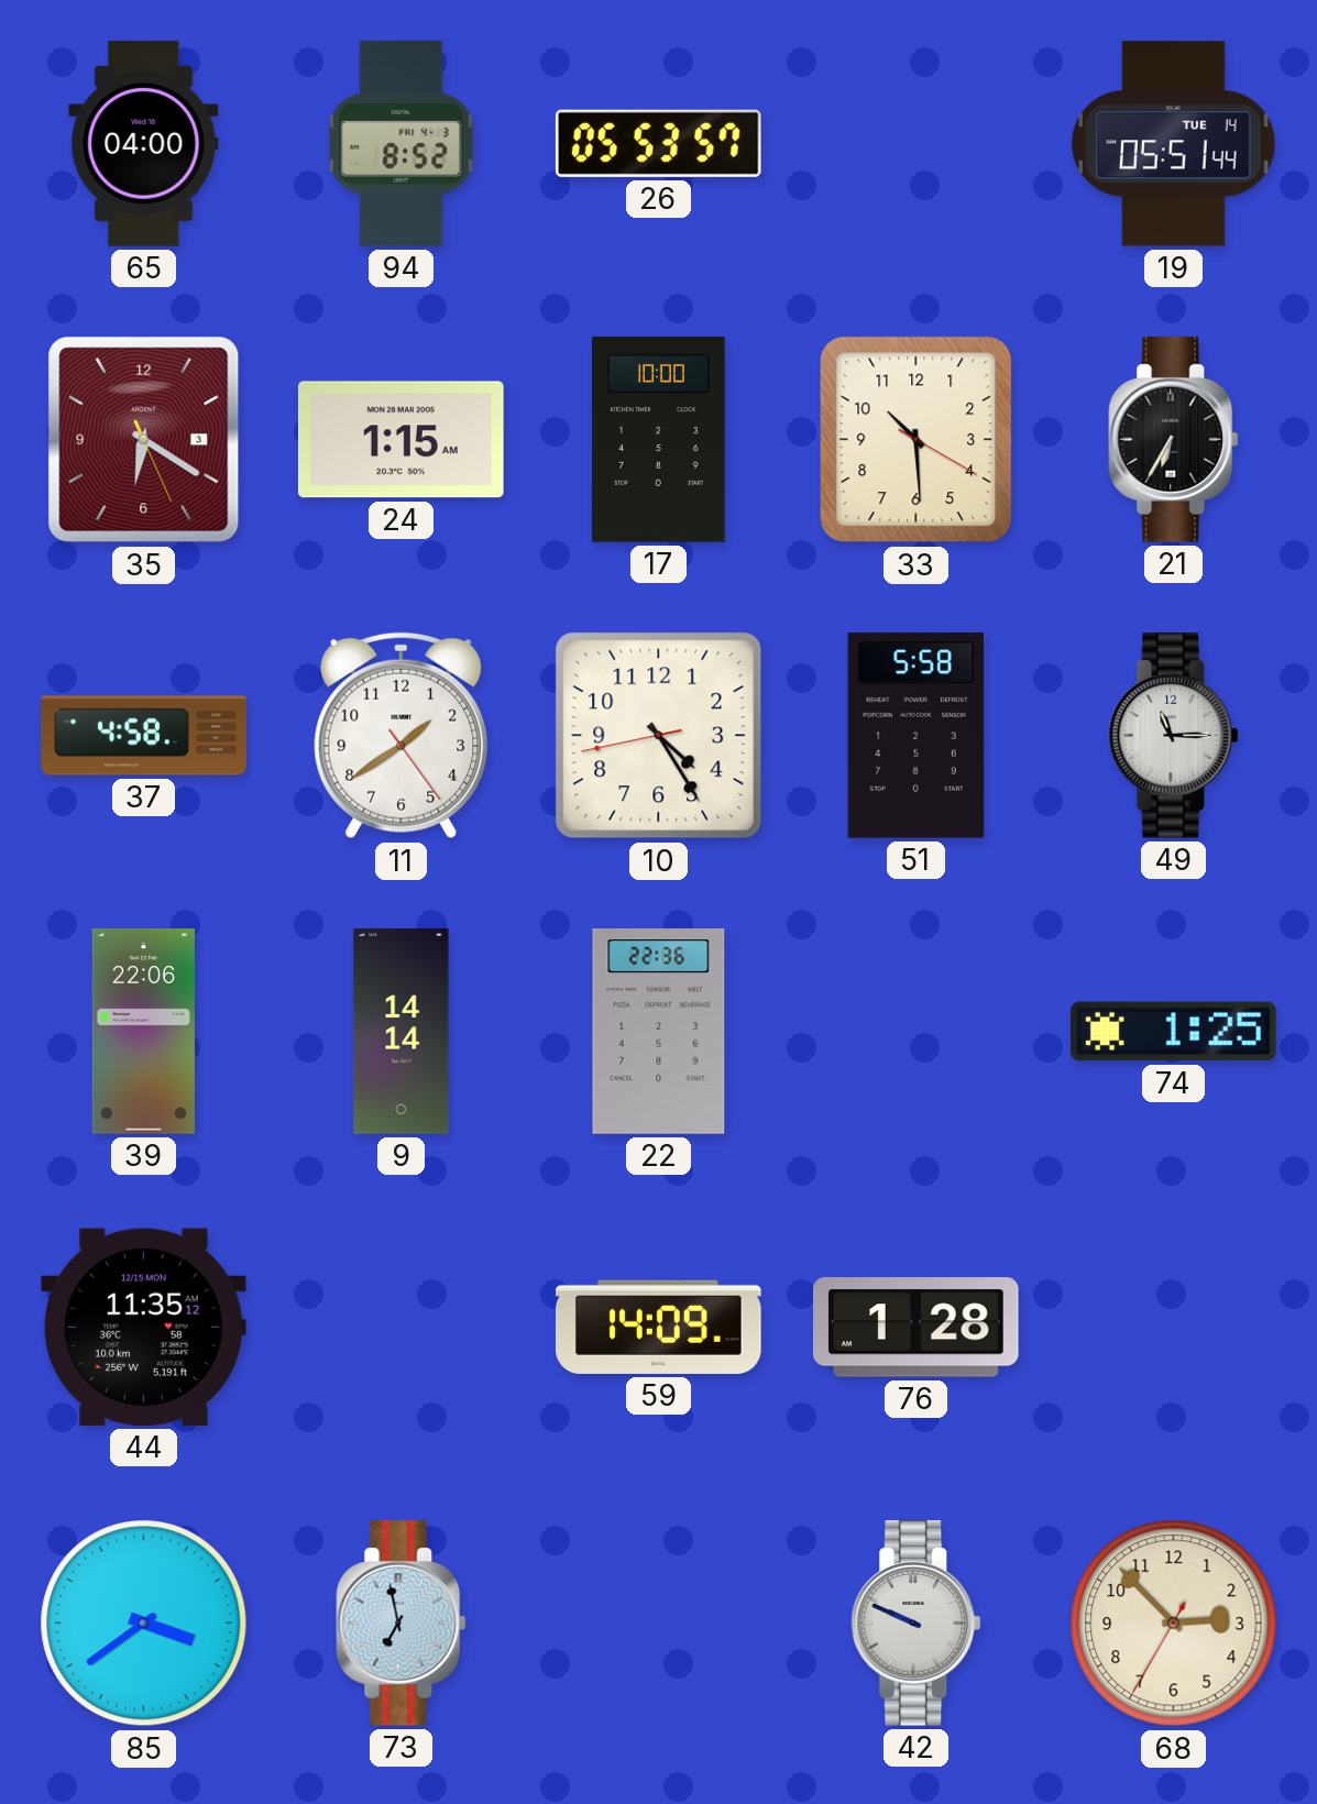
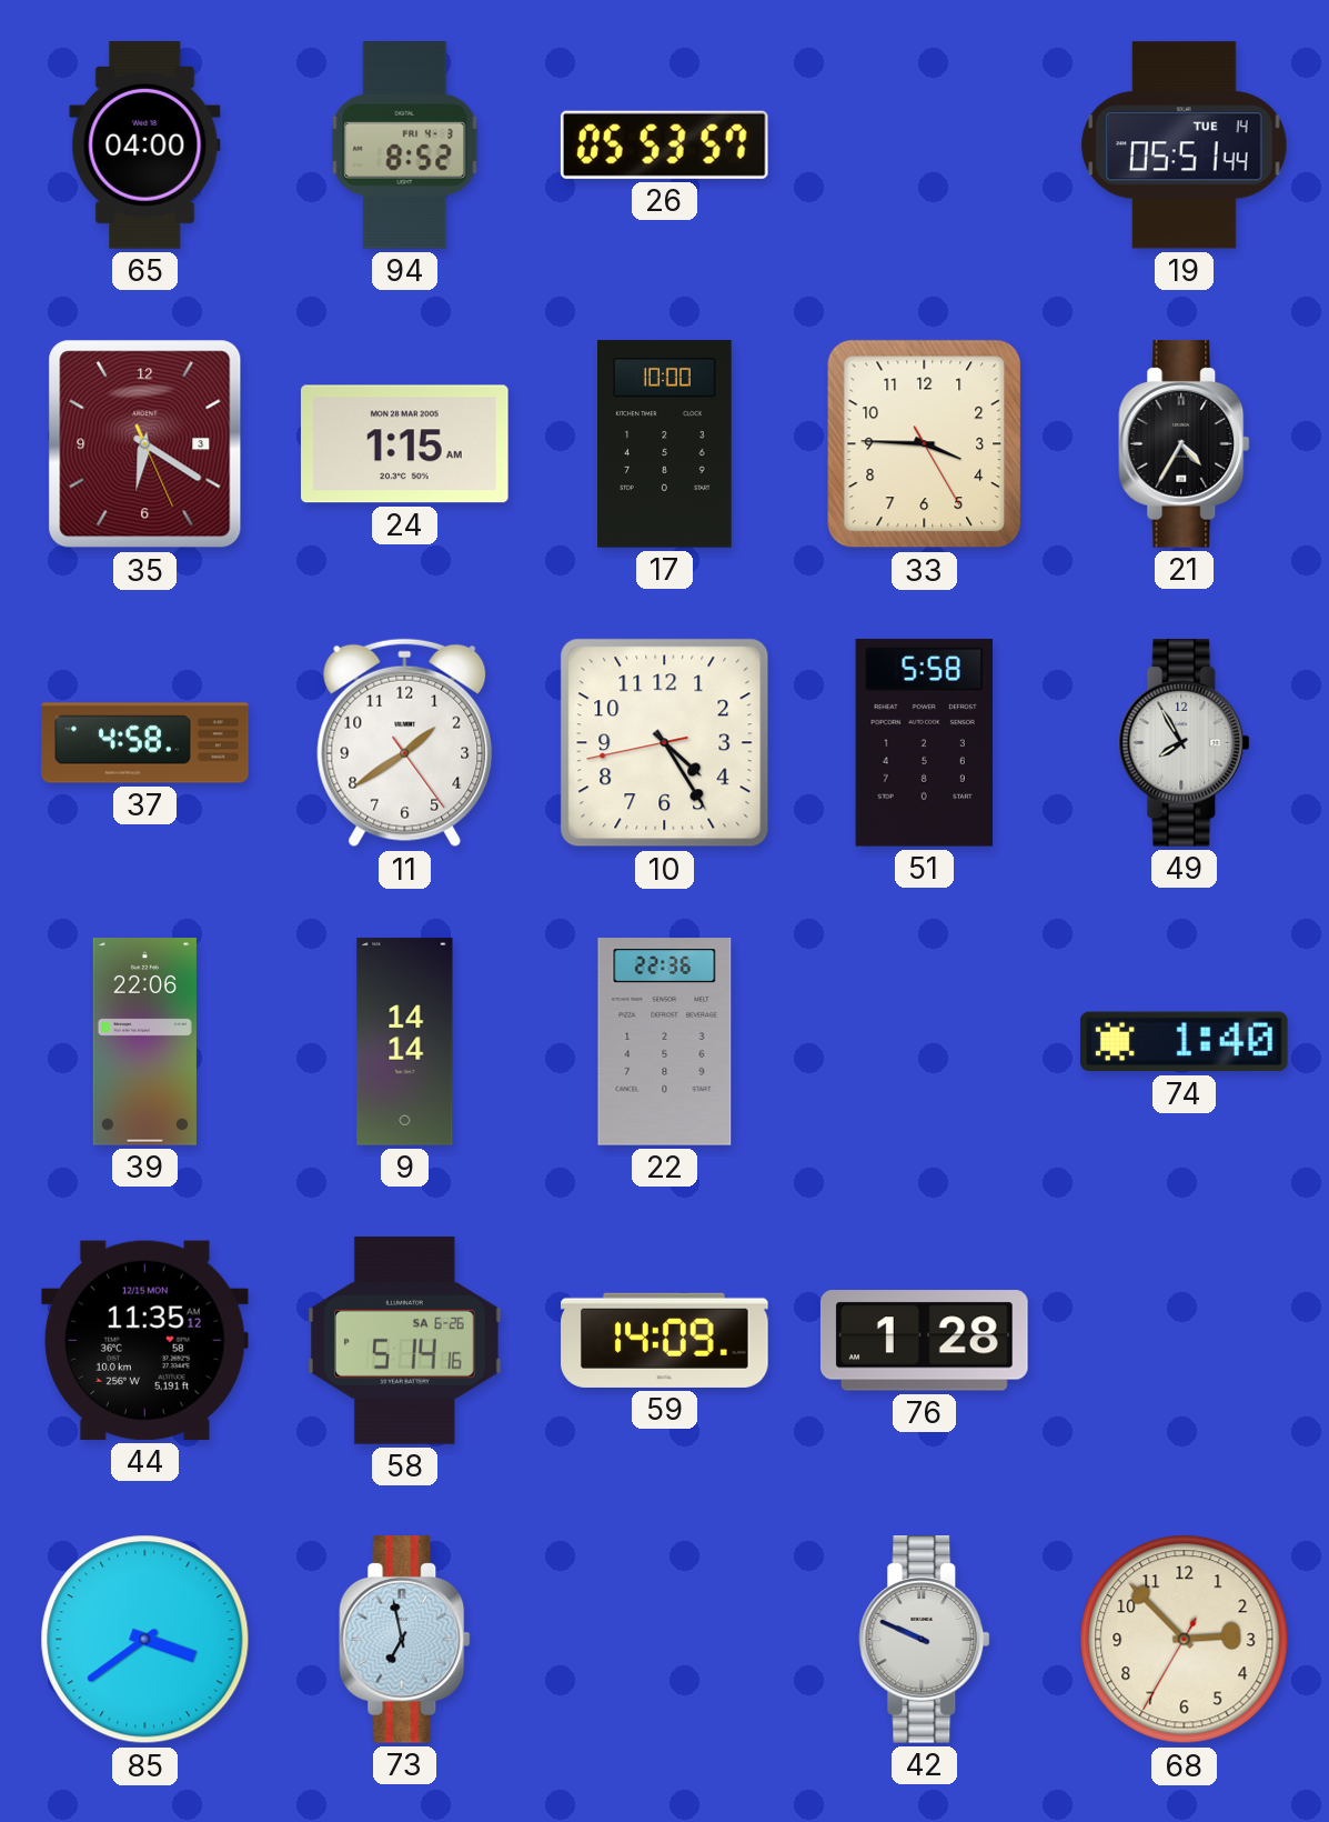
33: 10:29 -> 3:45 (925, 444)
21: 6:35 -> 4:35 (1185, 444)
49: 11:15 -> 7:55 (1185, 743)
74: 1:25 -> 1:40 (1185, 1042)
58: none -> 5:14 (405, 1341)
